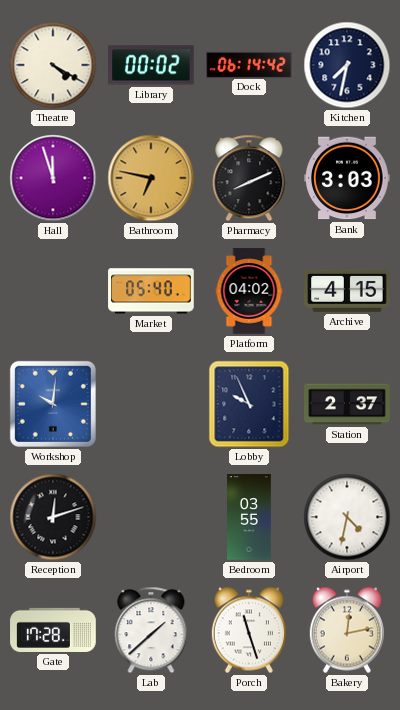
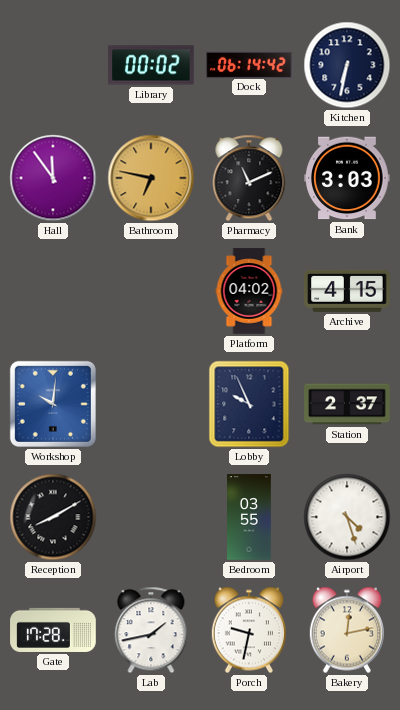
Theatre: 4:20 -> none (53, 65)
Kitchen: 7:32 -> 6:32 (347, 65)
Hall: 11:57 -> 11:54 (53, 178)
Pharmacy: 8:11 -> 11:11 (249, 178)
Market: 05:40 -> none (151, 291)
Reception: 12:12 -> 8:10 (53, 517)
Airport: 4:32 -> 4:27 (347, 517)
Lab: 1:38 -> 1:43 (151, 630)
Porch: 11:27 -> 9:32 (249, 630)
